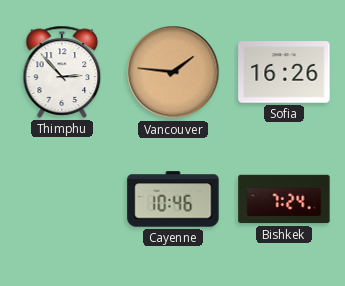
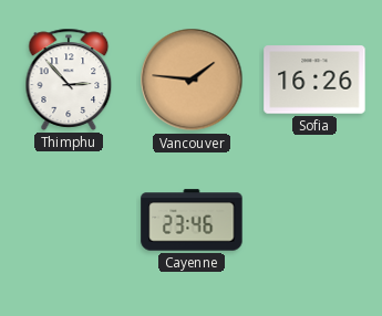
Cayenne: 10:46 -> 23:46 (192, 220)
Bishkek: 7:24 -> none (284, 199)
